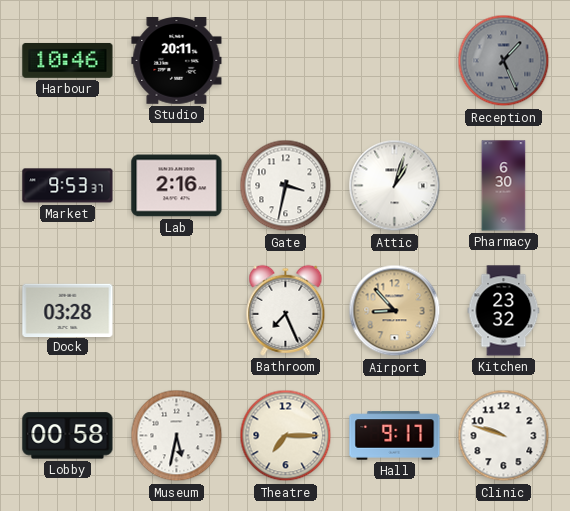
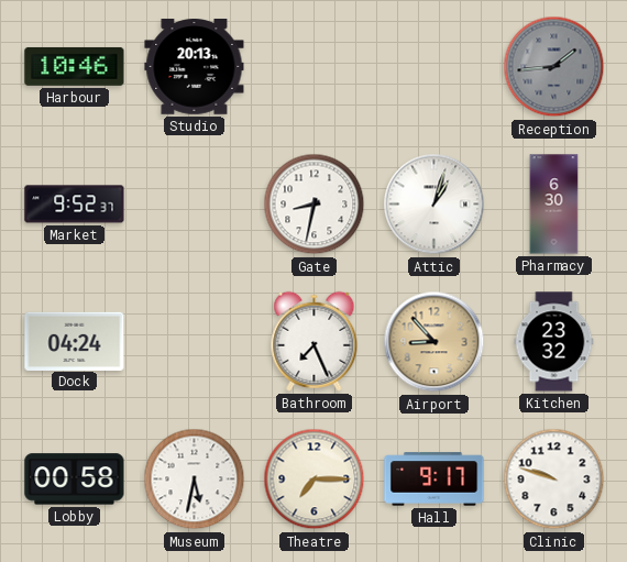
Studio: 20:11 -> 20:13 (195, 67)
Reception: 1:26 -> 1:44 (554, 67)
Market: 9:53 -> 9:52 (75, 205)
Lab: 2:16 -> none (177, 186)
Gate: 3:32 -> 8:32 (315, 205)
Dock: 03:28 -> 04:24 (75, 341)
